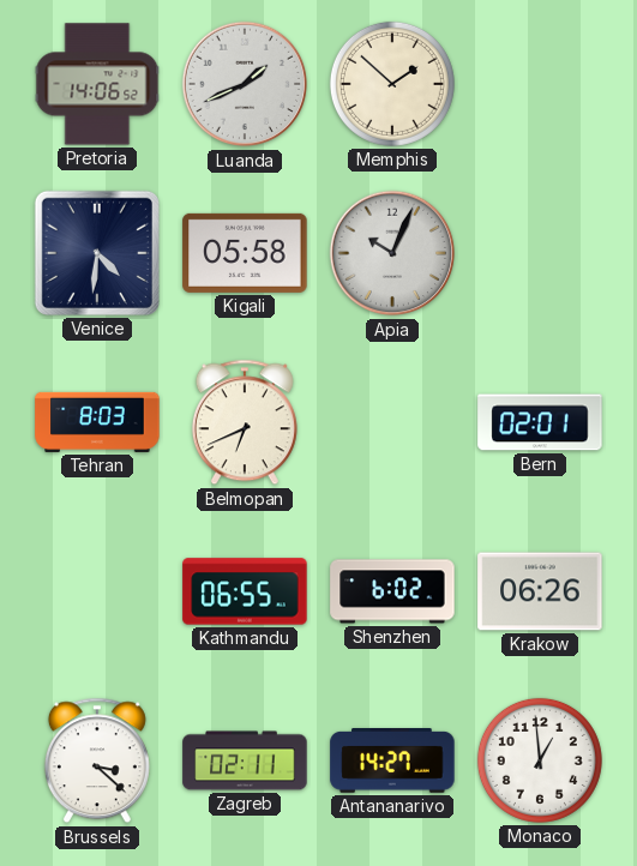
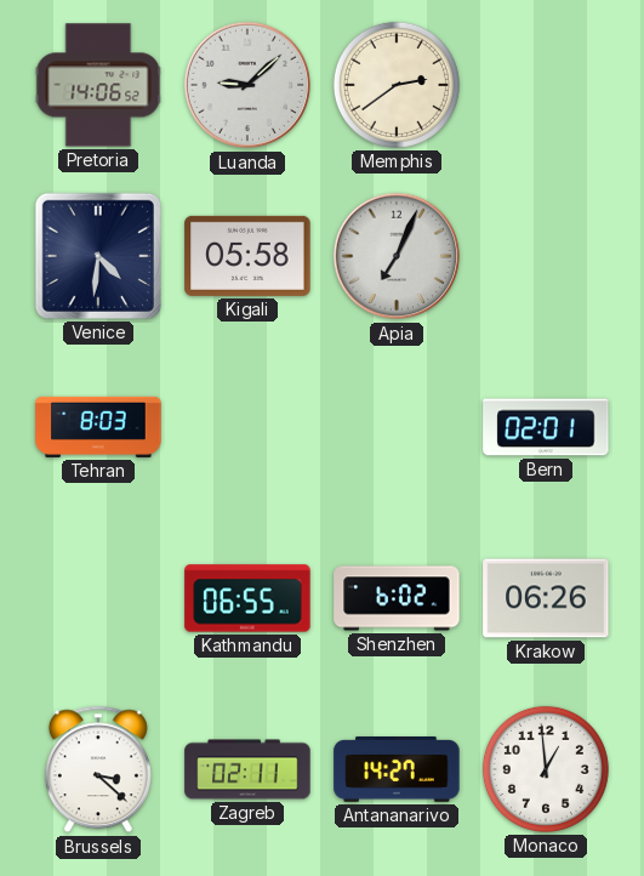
Luanda: 1:41 -> 9:08 (247, 85)
Memphis: 1:52 -> 2:39 (397, 85)
Apia: 10:04 -> 7:04 (397, 256)
Belmopan: 6:41 -> none (245, 422)
